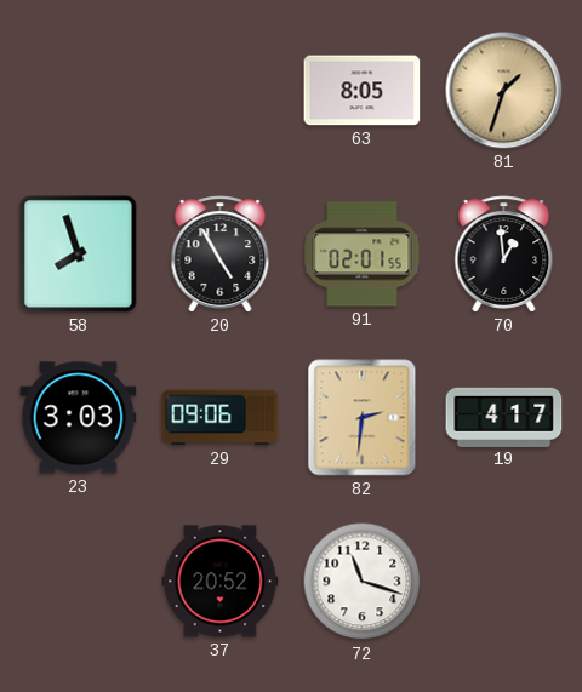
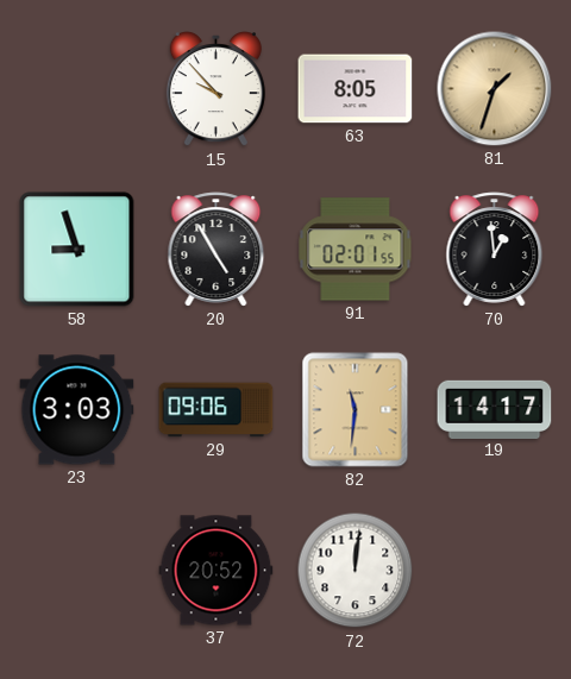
15: none -> 9:53 (215, 89)
58: 7:57 -> 8:57 (77, 250)
82: 2:31 -> 11:31 (356, 410)
19: 4:17 -> 14:17 (495, 409)
72: 11:18 -> 12:01 (356, 571)
